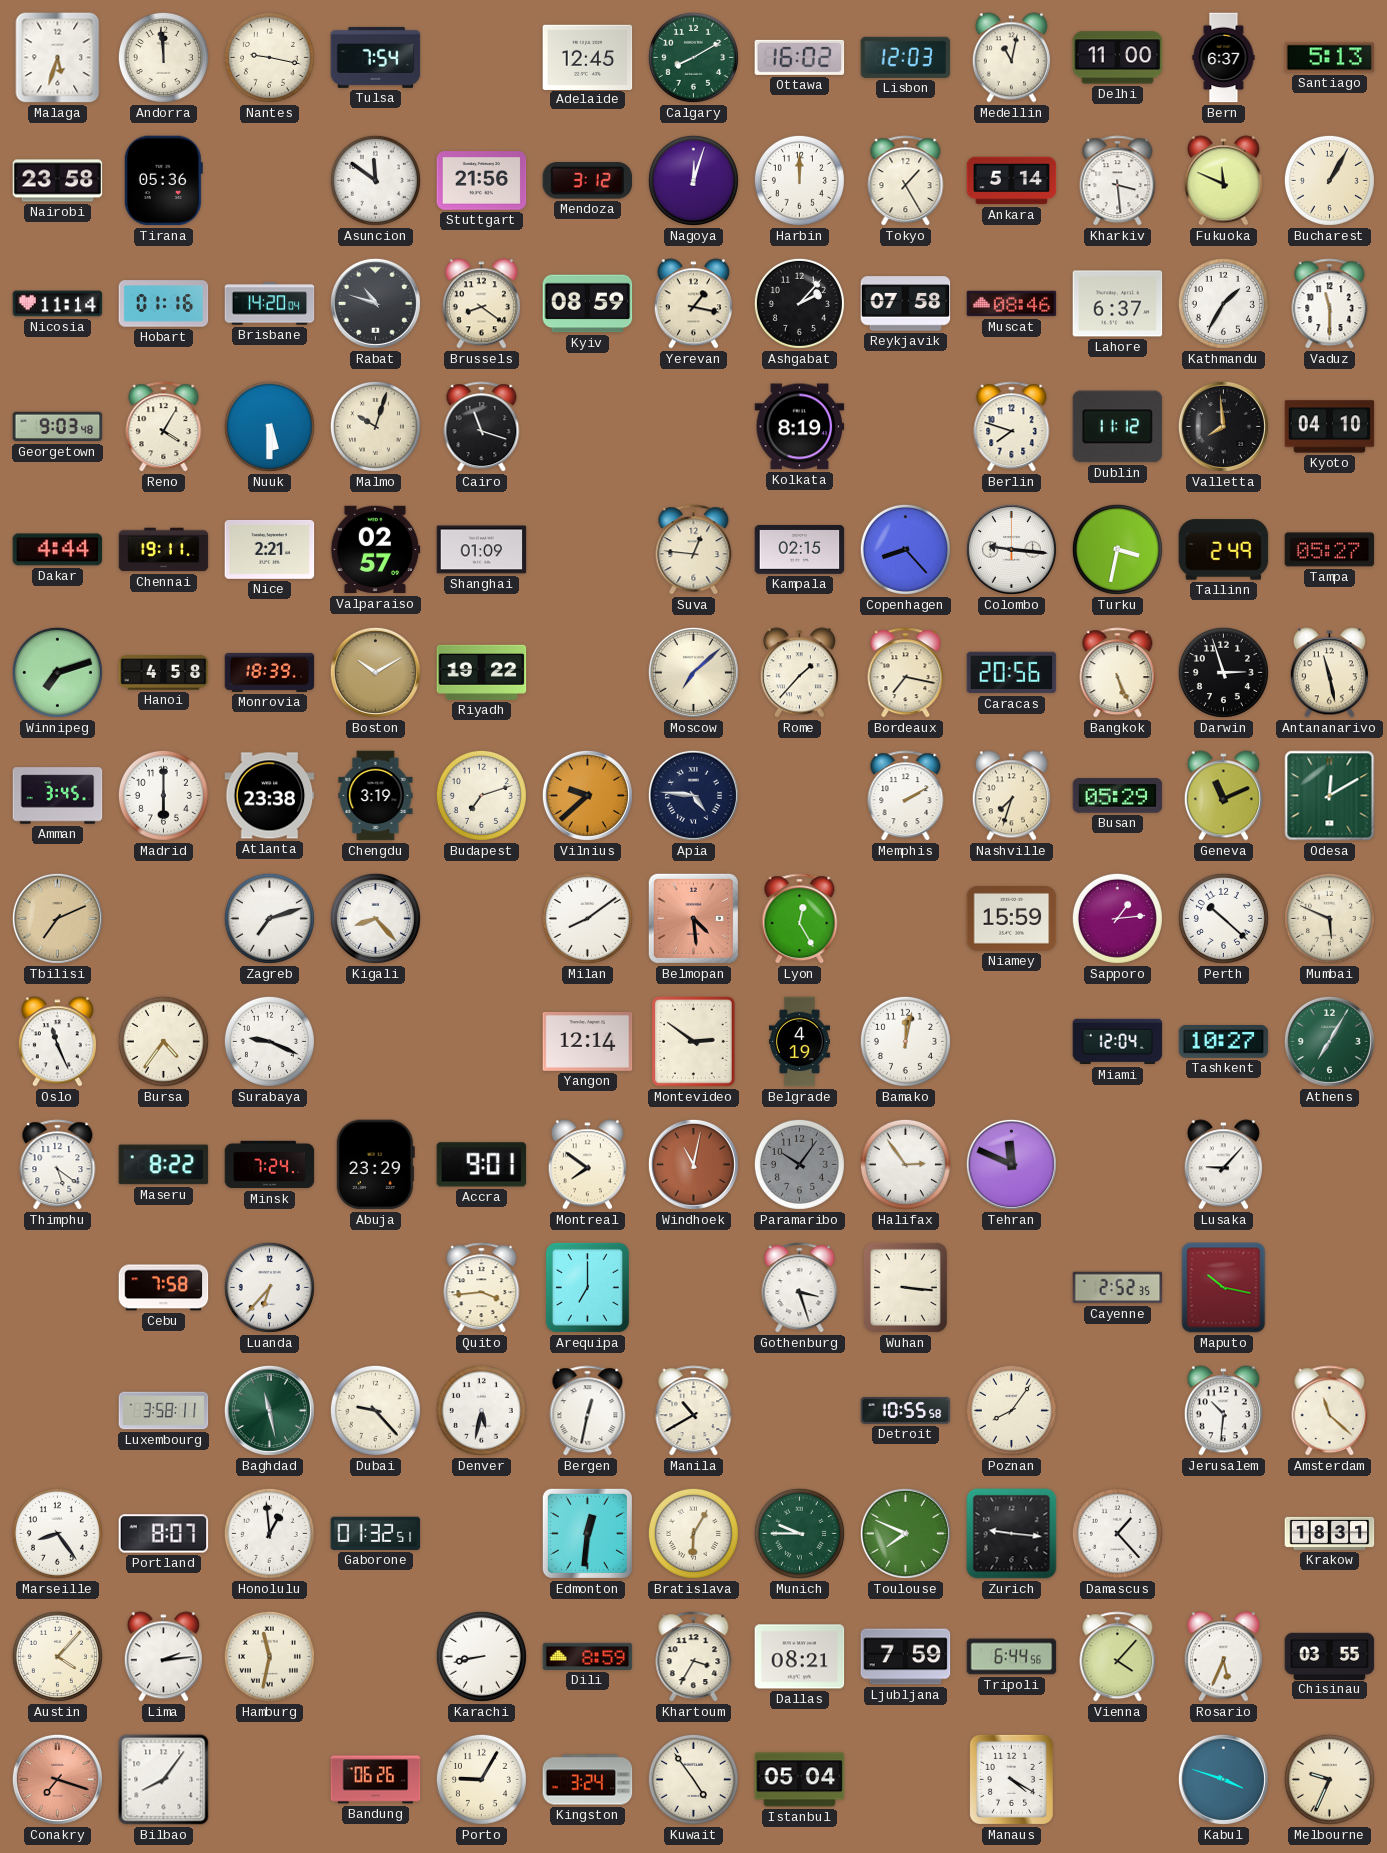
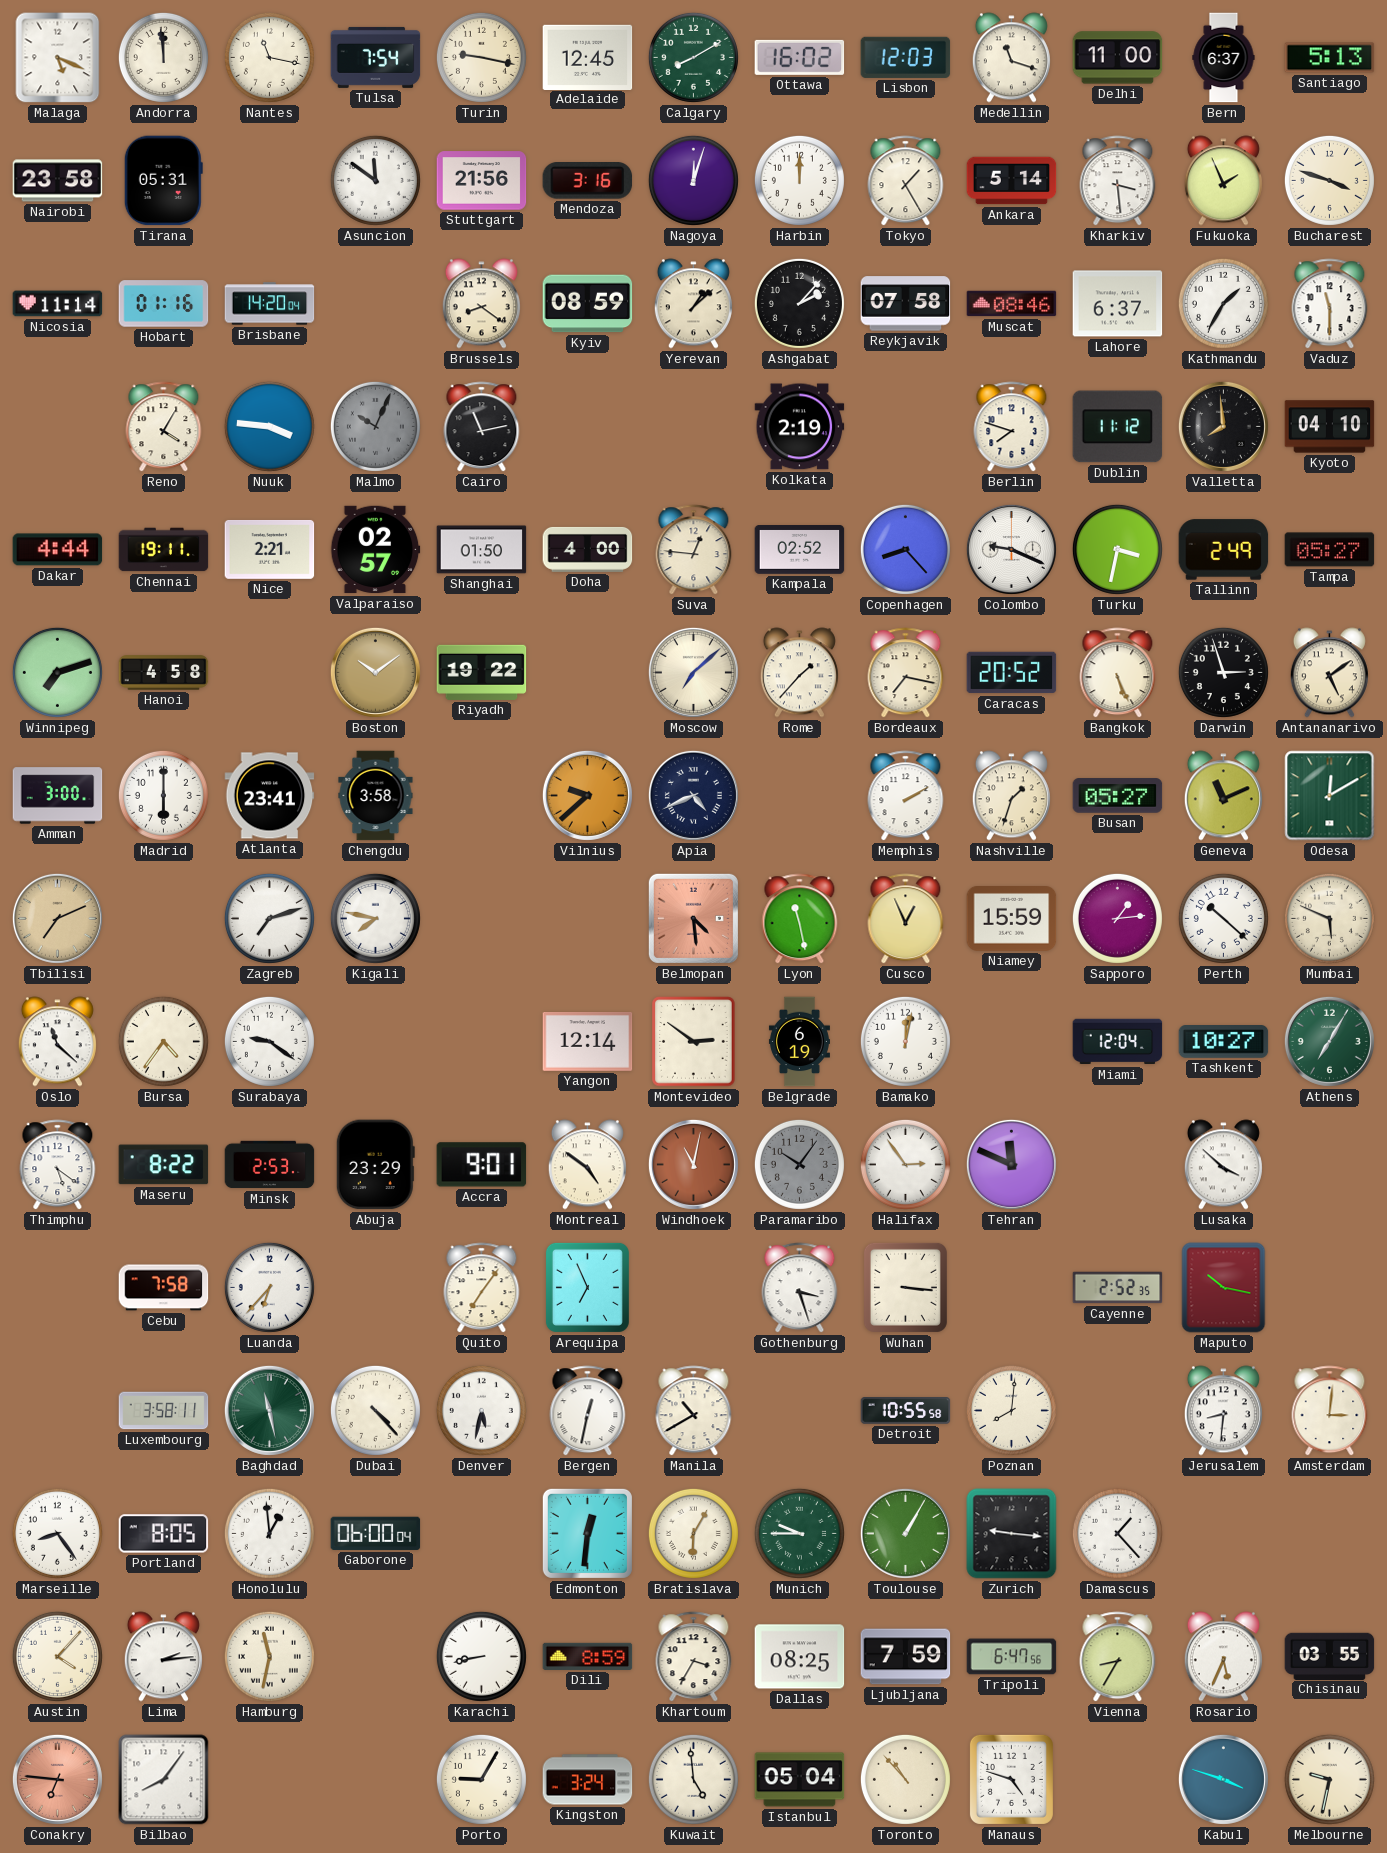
Malaga: 5:33 -> 5:19 (58, 58)
Nantes: 9:17 -> 11:17 (269, 57)
Turin: none -> 9:17 (481, 57)
Medellin: 11:02 -> 11:18 (1011, 58)
Tirana: 05:36 -> 05:31 (163, 181)
Mendoza: 3:12 -> 3:16 (588, 181)
Fukuoka: 11:49 -> 1:56 (1223, 181)
Bucharest: 1:05 -> 3:48 (1329, 180)
Rabat: 10:48 -> none (375, 303)
Yerevan: 1:17 -> 1:08 (693, 304)
Georgetown: 9:03 -> none (58, 427)
Nuuk: 5:30 -> 3:46 (269, 426)
Malmo: 10:03 -> 10:04 (375, 426)
Malmo dial: cream -> grey (375, 426)
Cairo: 11:18 -> 11:13 (482, 427)
Kolkata: 8:19 -> 2:19 (800, 427)
Shanghai: 01:09 -> 01:50 (482, 550)
Doha: none -> 4:00 (588, 549)
Kampala: 02:15 -> 02:52 (800, 550)
Colombo: 9:16 -> 9:19 (1011, 549)
Monrovia: 18:39 -> none (270, 672)
Boston: 10:10 -> 10:09 (375, 672)
Caracas: 20:56 -> 20:52 (1012, 673)
Antananarivo: 11:28 -> 5:09 (1329, 673)
Amman: 3:45 -> 3:00 (58, 796)
Atlanta: 23:38 -> 23:41 (270, 796)
Chengdu: 3:19 -> 3:58 (376, 796)
Budapest: 7:12 -> none (481, 795)
Apia: 4:46 -> 4:41 (693, 795)
Nashville: 7:33 -> 1:33 (1011, 796)
Busan: 05:29 -> 05:27 (1118, 796)
Kigali: 8:23 -> 7:47 (375, 918)
Milan: 8:09 -> none (587, 918)
Lyon: 12:25 -> 11:28 (800, 919)
Cusco: none -> 12:56 (906, 919)
Oslo: 11:26 -> 11:22 (57, 1042)
Surabaya: 9:19 -> 9:21 (269, 1041)
Belgrade: 4:19 -> 6:19 (799, 1042)
Minsk: 7:24 -> 2:53 (270, 1165)
Montreal: 7:51 -> 4:51 (587, 1165)
Lusaka: 9:07 -> 3:52 (1223, 1165)
Quito: 3:44 -> 7:06 (482, 1288)
Arequipa: 7:00 -> 6:56 (587, 1287)
Dubai: 9:23 -> 4:23 (375, 1410)
Poznan: 8:06 -> 8:01 (1011, 1410)
Jerusalem: 10:31 -> 8:31 (1223, 1411)
Amsterdam: 11:22 -> 3:01 (1330, 1411)
Portland: 8:07 -> 8:05 (164, 1534)
Gaborone: 01:32 -> 06:00 (376, 1533)
Toulouse: 7:49 -> 1:05 (905, 1533)
Krakow: 18:31 -> none (1330, 1533)
Dallas: 08:21 -> 08:25 (800, 1657)
Tripoli: 6:44 -> 6:47 (1012, 1657)
Vienna: 4:07 -> 8:35 (1118, 1657)
Conakry: 7:18 -> 6:46 (57, 1779)
Bandung: 06:26 -> none (376, 1780)
Kuwait: 4:54 -> 4:59 (693, 1779)
Toronto: none -> 10:53 (905, 1779)
Manaus: 4:20 -> 4:48 (1011, 1779)
Melbourne: 9:34 -> 9:32 (1329, 1779)
